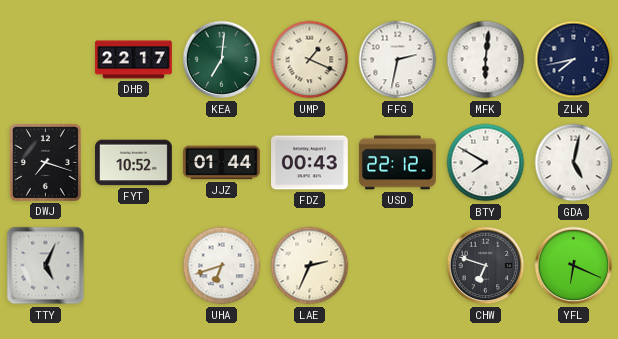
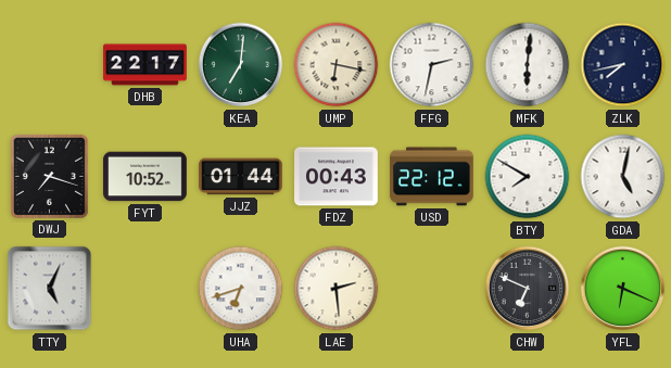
UMP: 1:19 -> 6:17 (337, 65)
LAE: 2:34 -> 2:29 (337, 289)
CHW: 6:48 -> 6:49 (528, 289)
